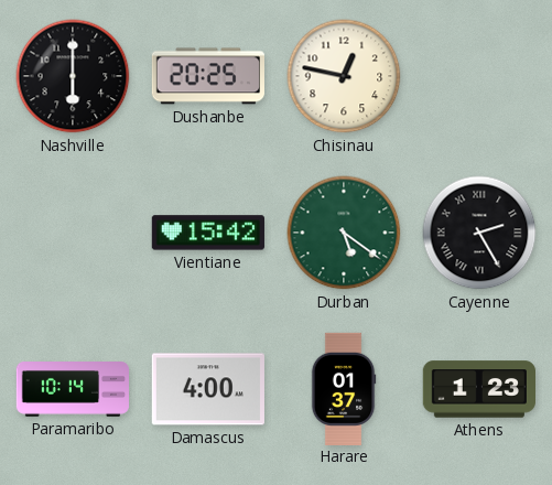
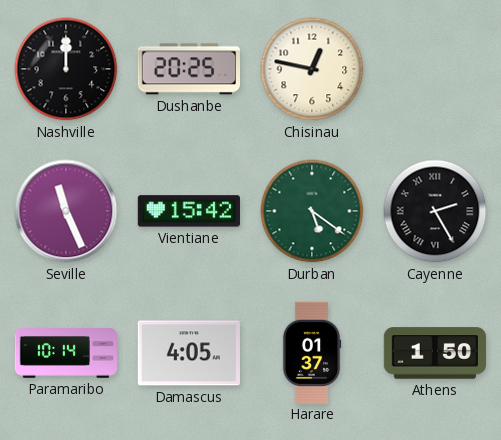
Nashville: 6:00 -> 12:00 (66, 69)
Seville: none -> 11:26 (66, 211)
Damascus: 4:00 -> 4:05 (189, 353)
Athens: 1:23 -> 1:50 (434, 353)
